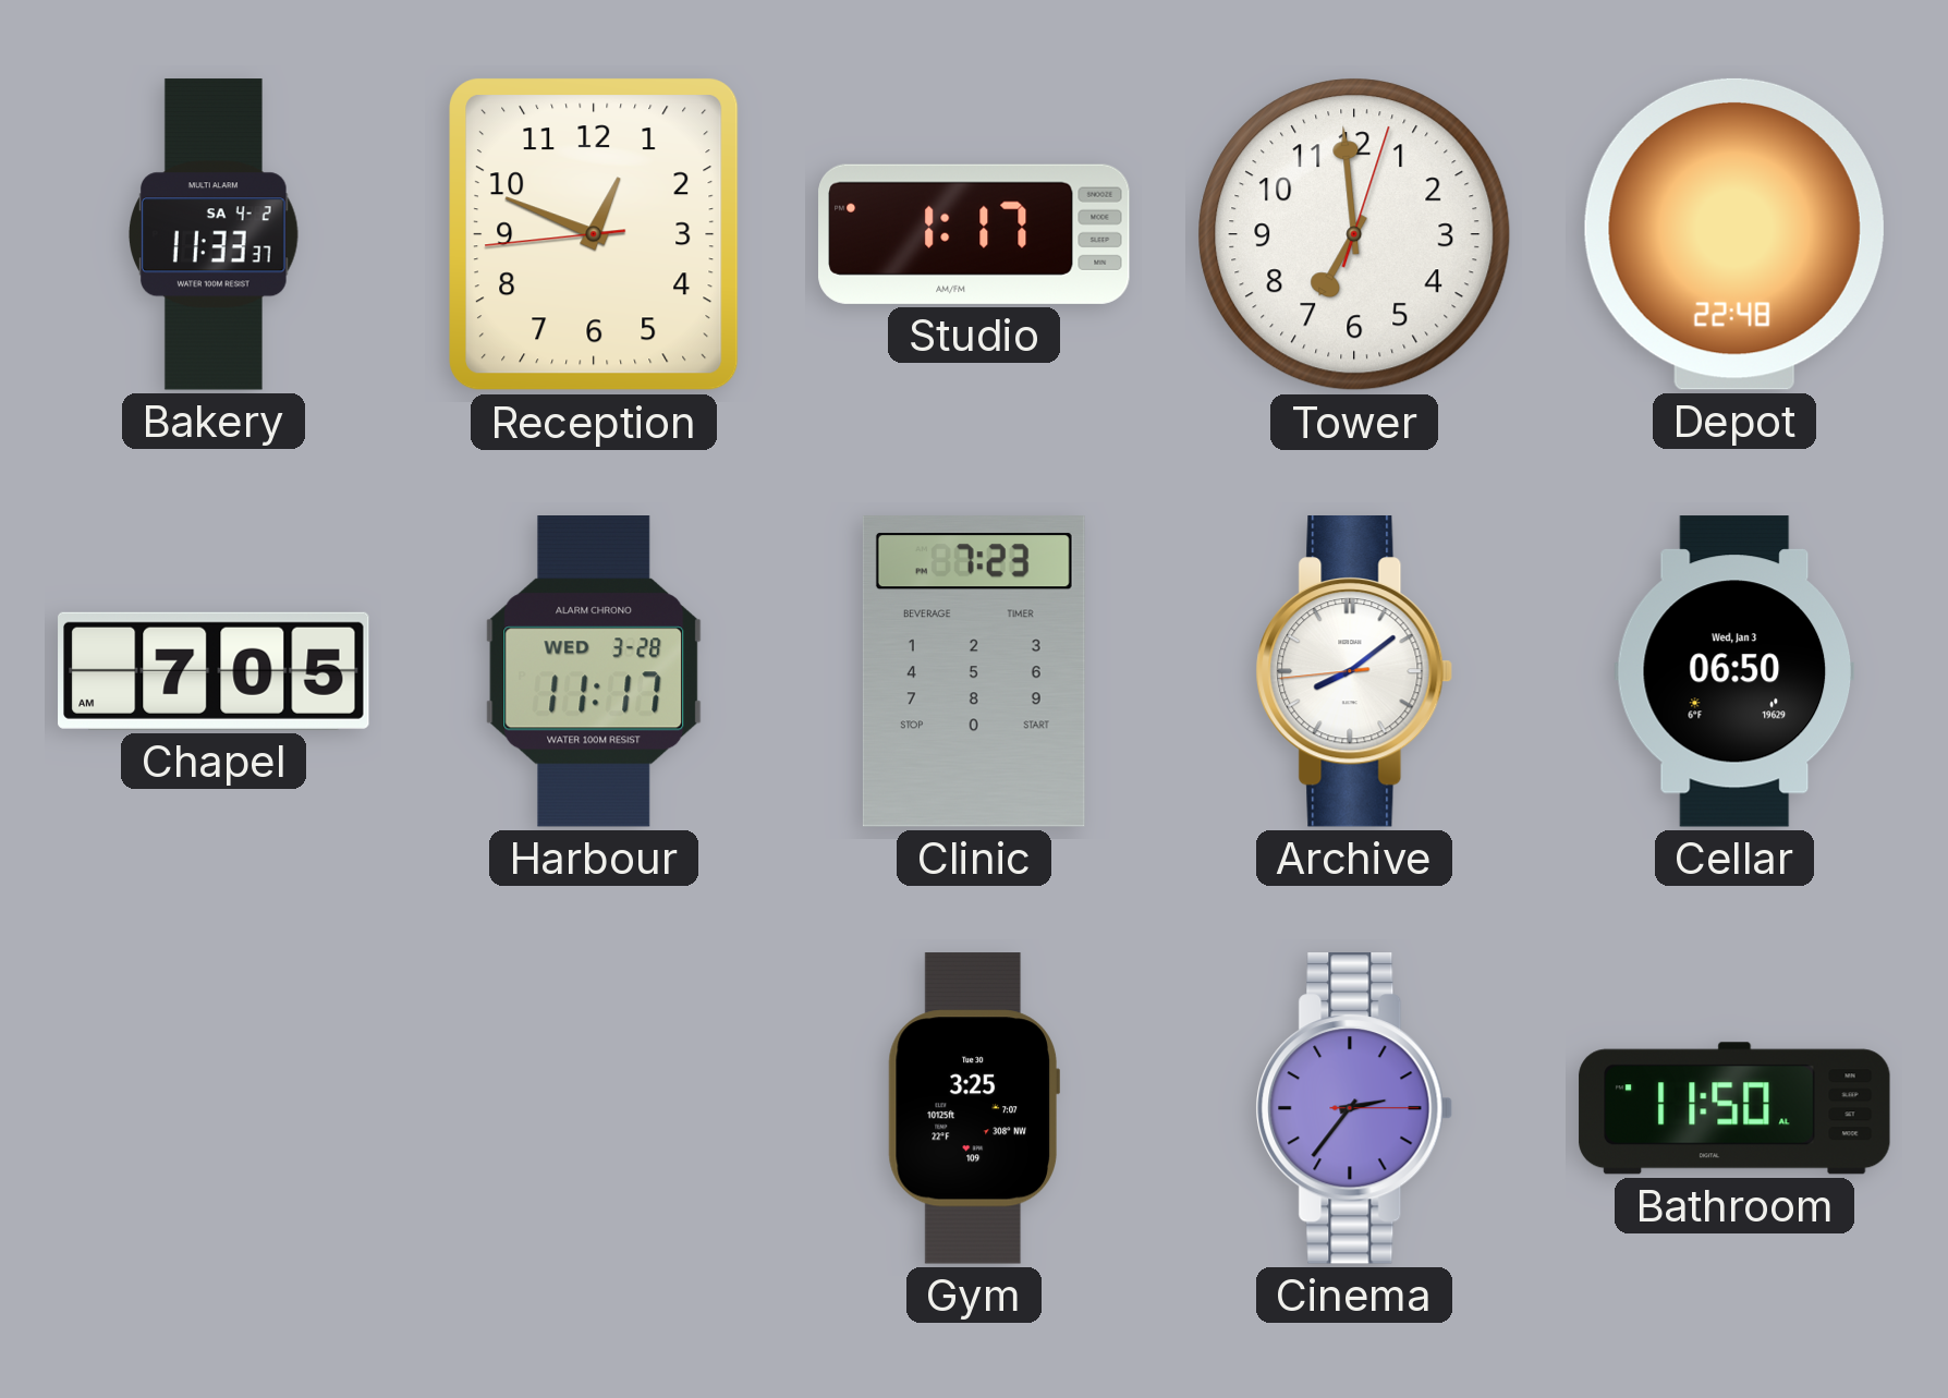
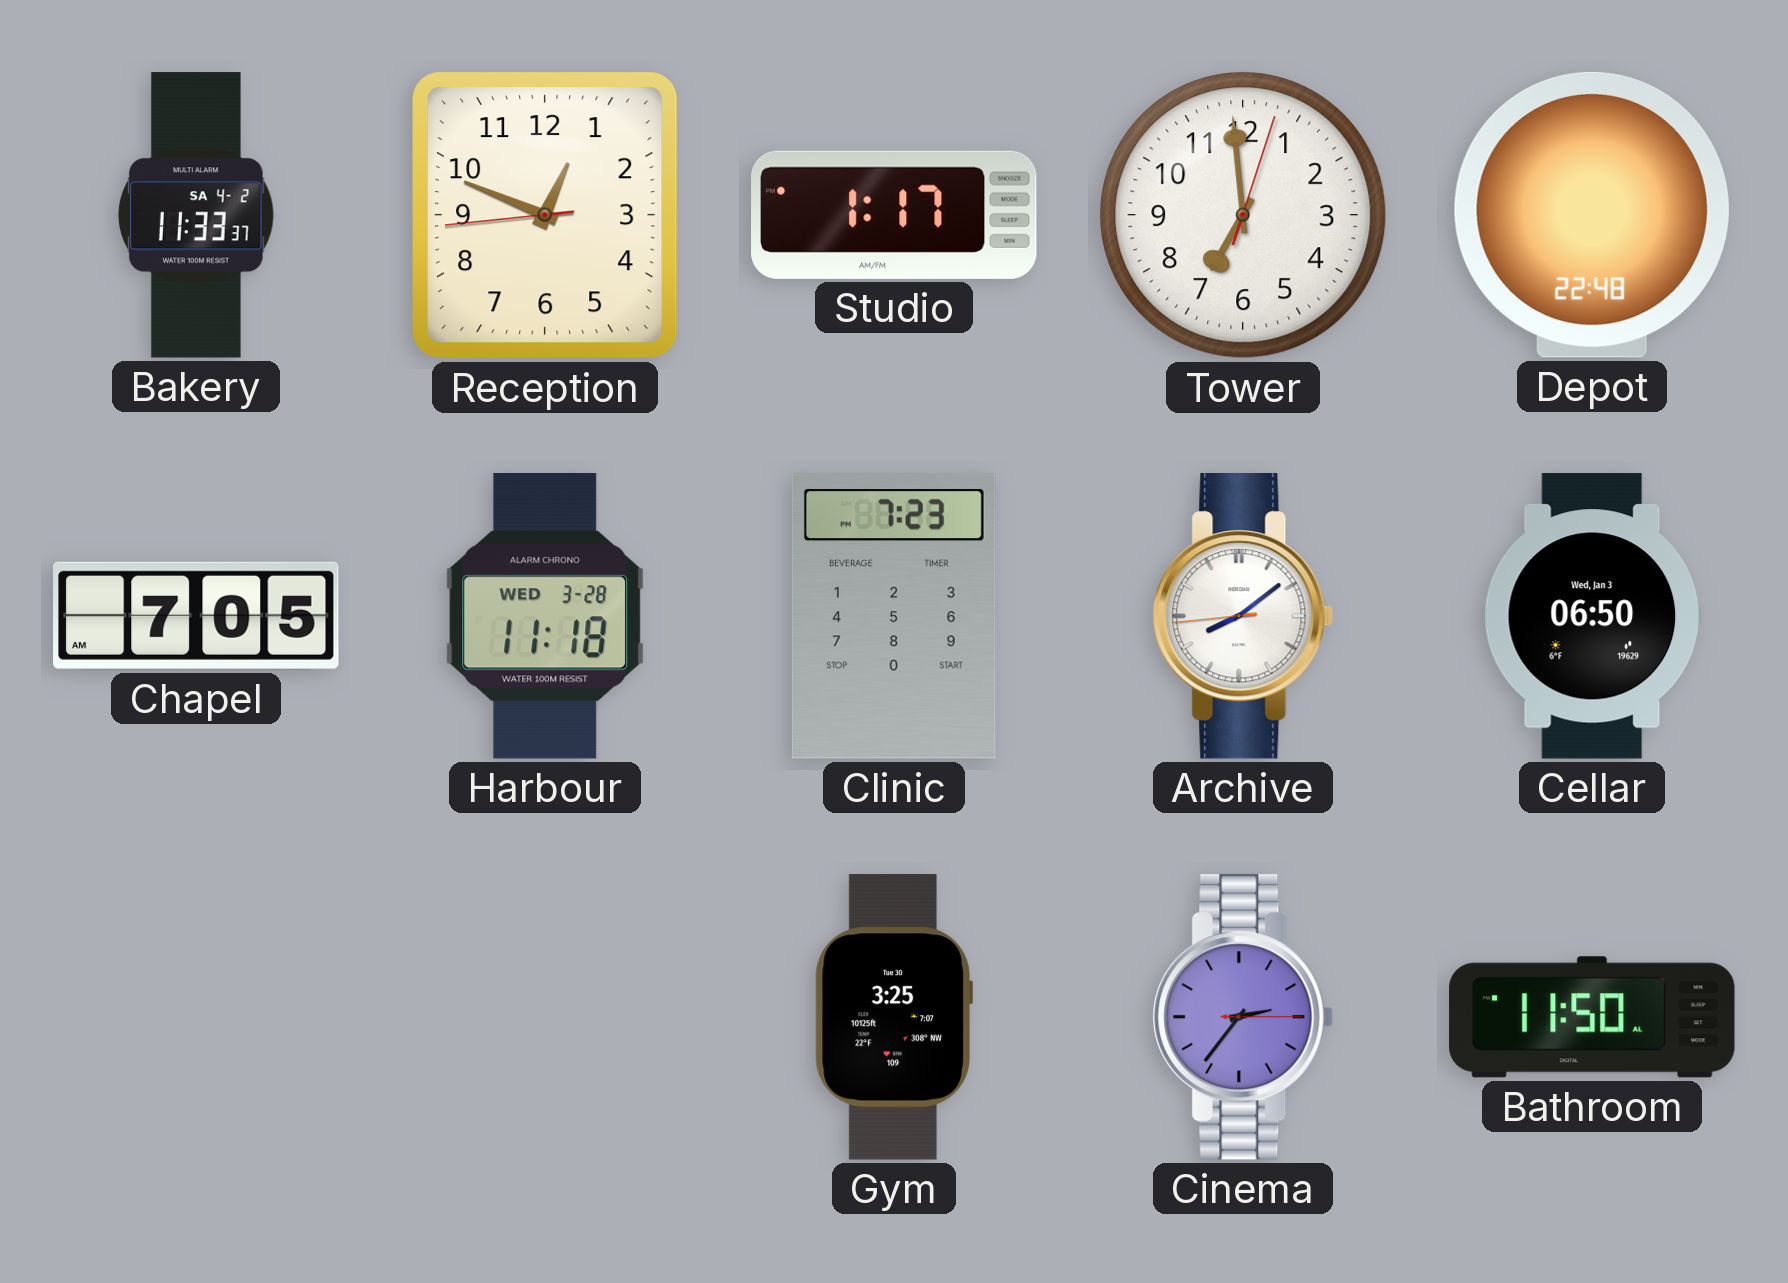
Harbour: 11:17 -> 11:18 (545, 617)
